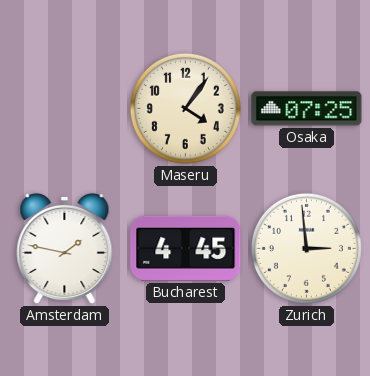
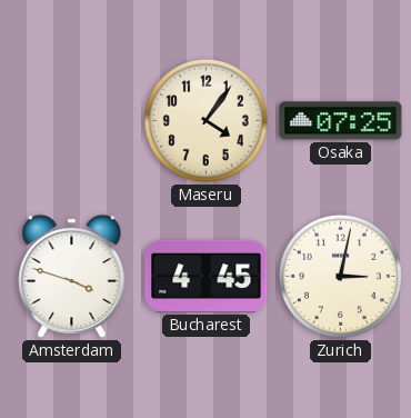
Amsterdam: 1:47 -> 3:48 (72, 277)
Zurich: 2:59 -> 3:02 (340, 276)
